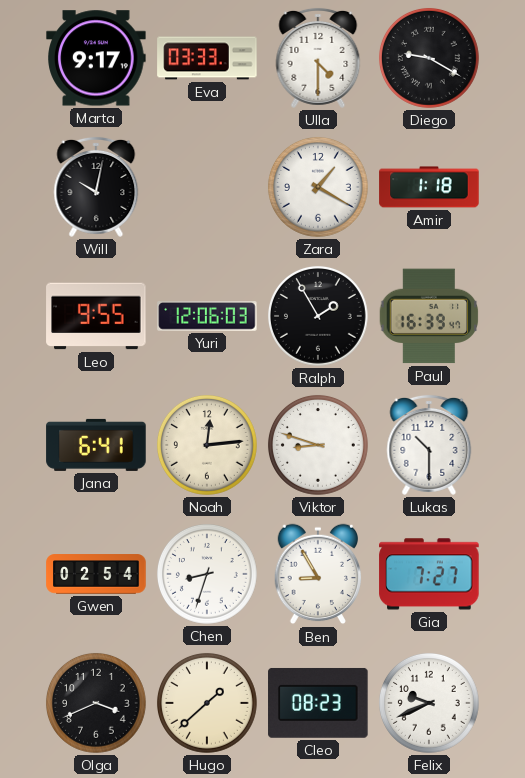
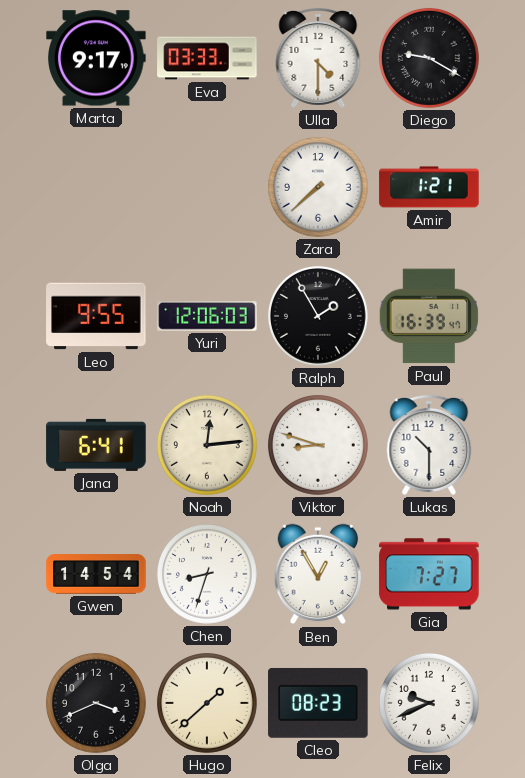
Will: 10:02 -> none (96, 187)
Zara: 1:20 -> 7:38 (318, 187)
Amir: 1:18 -> 1:21 (429, 187)
Gwen: 02:54 -> 14:54 (96, 574)
Ben: 8:55 -> 12:55 (318, 574)
